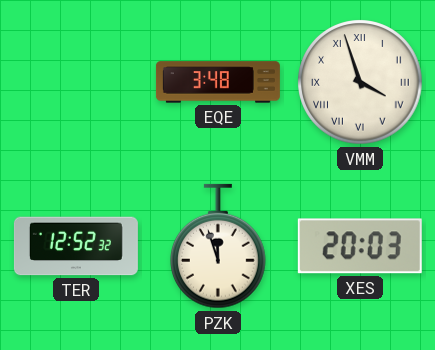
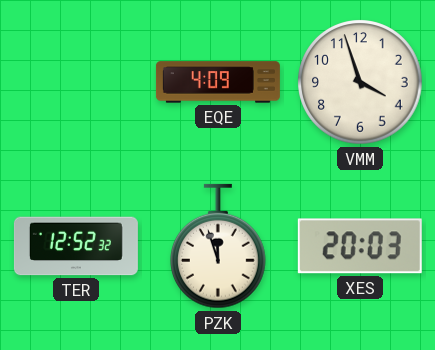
EQE: 3:48 -> 4:09 (218, 82)
VMM numerals: Roman -> Arabic (360, 82)
